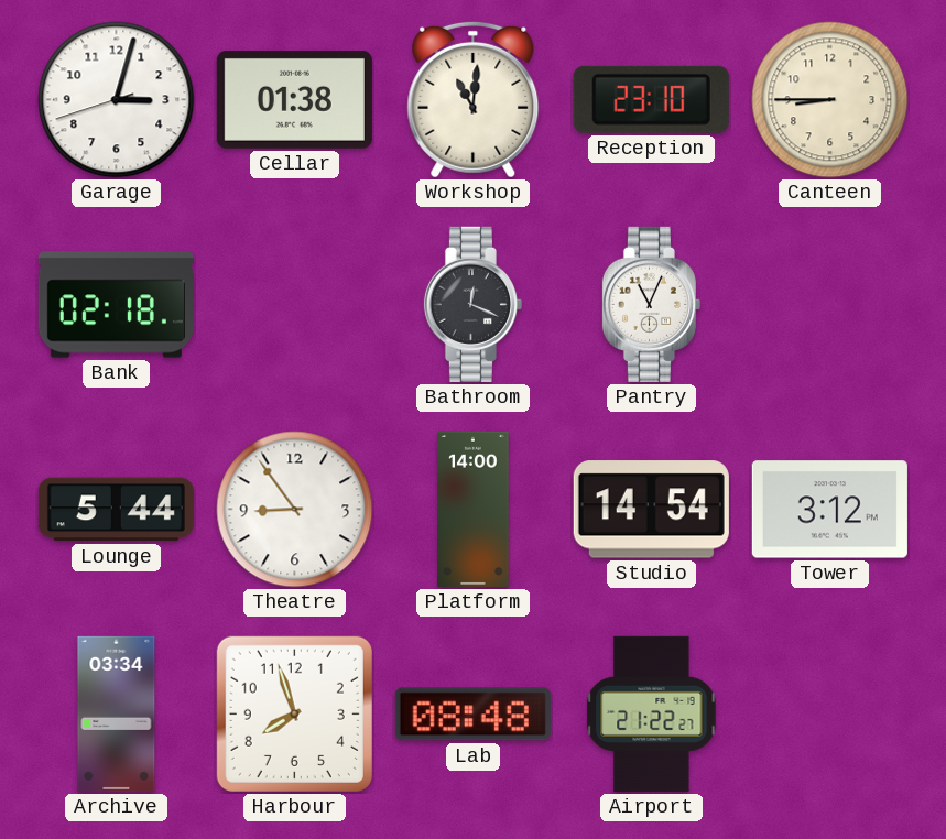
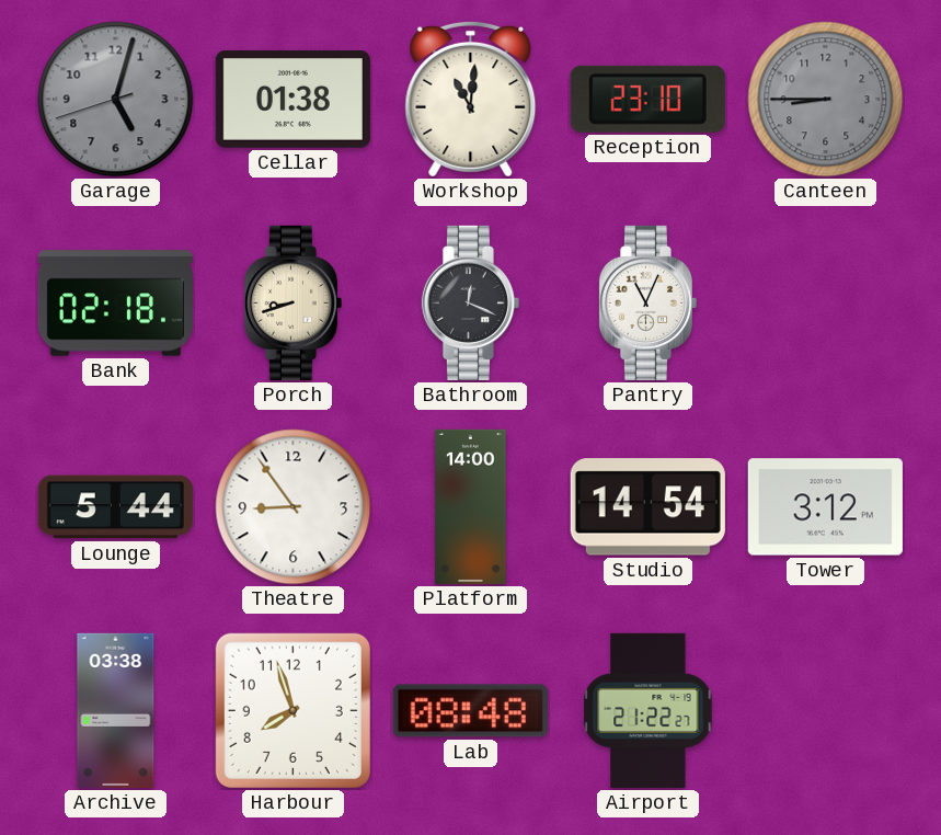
Garage: 3:02 -> 5:02 (116, 100)
Garage dial: white -> grey (116, 100)
Canteen dial: cream -> grey (826, 100)
Porch: none -> 8:42 (292, 302)
Archive: 03:34 -> 03:38 (116, 710)
